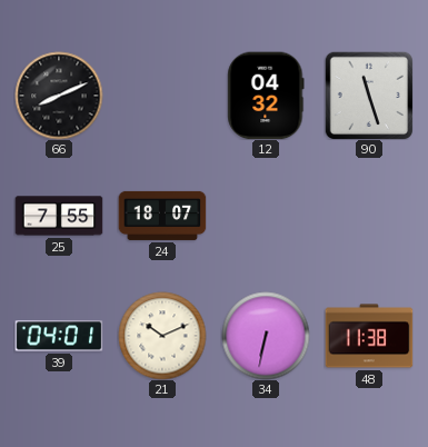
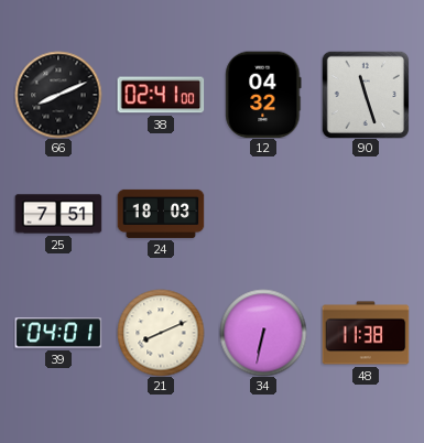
38: none -> 02:41 (161, 95)
25: 7:55 -> 7:51 (58, 214)
24: 18:07 -> 18:03 (161, 214)
21: 10:11 -> 8:11 (161, 333)
